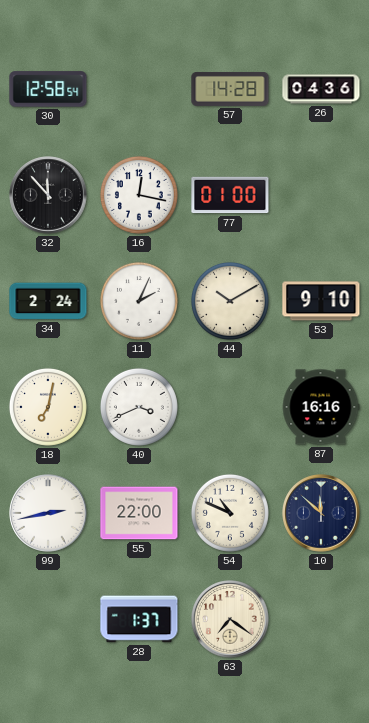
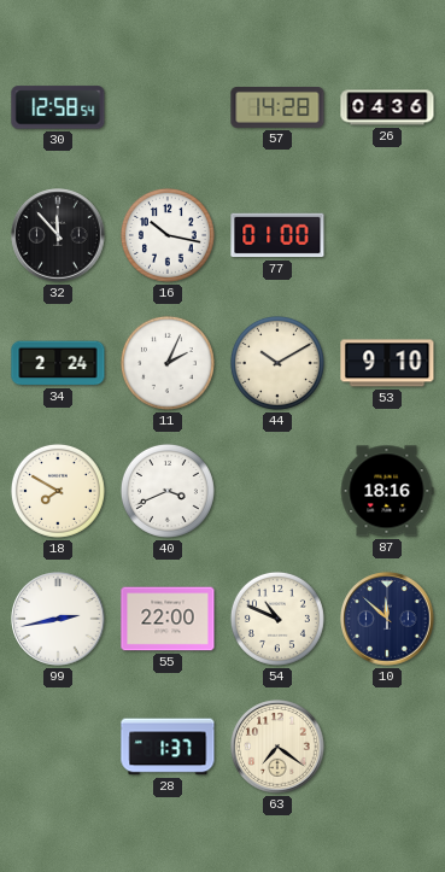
16: 12:17 -> 10:17 (168, 235)
18: 7:02 -> 7:50 (58, 491)
87: 16:16 -> 18:16 (387, 491)
